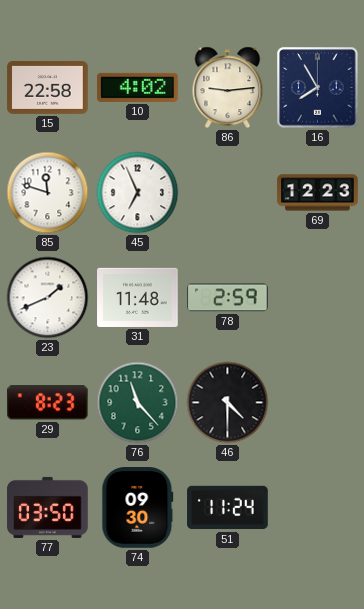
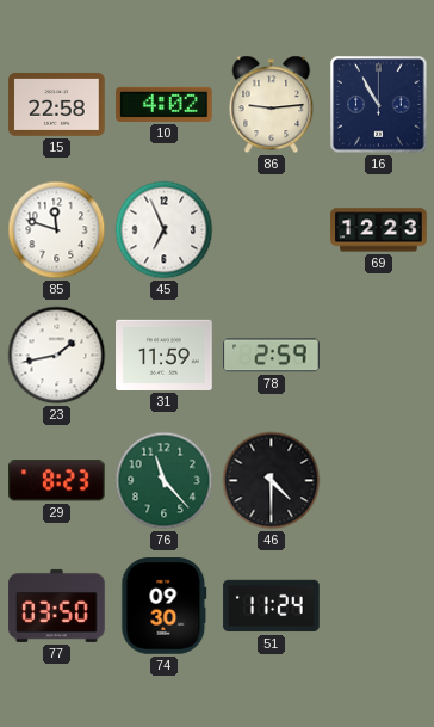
16: 7:55 -> 10:55 (379, 105)
23: 1:41 -> 1:43 (57, 356)
31: 11:48 -> 11:59 (165, 355)
